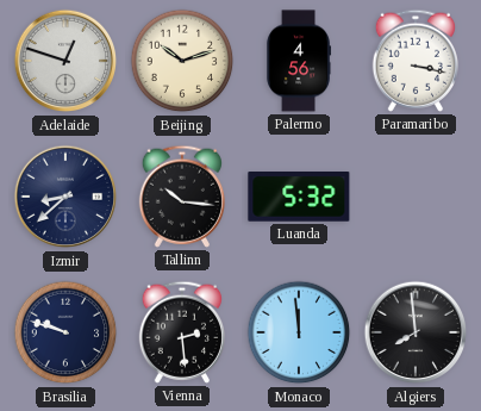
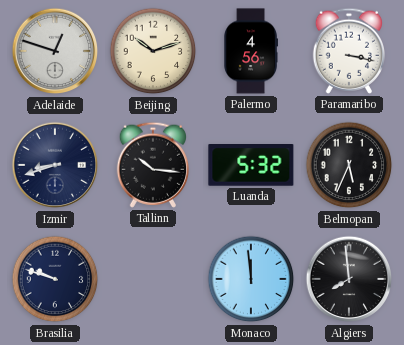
Izmir: 8:38 -> 8:42 (55, 165)
Belmopan: none -> 5:34 (349, 165)
Vienna: 2:29 -> none (181, 332)
